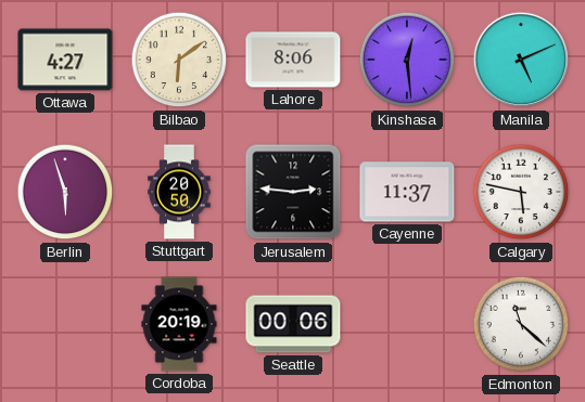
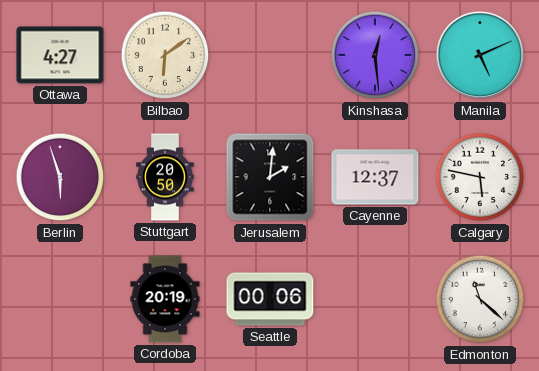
Lahore: 8:06 -> none (293, 60)
Jerusalem: 2:46 -> 2:01 (270, 177)
Cayenne: 11:37 -> 12:37 (375, 177)
